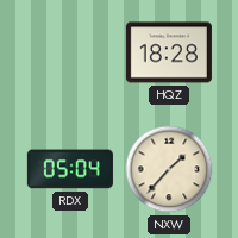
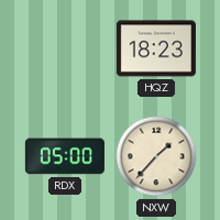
HQZ: 18:28 -> 18:23 (156, 48)
RDX: 05:04 -> 05:00 (65, 156)
